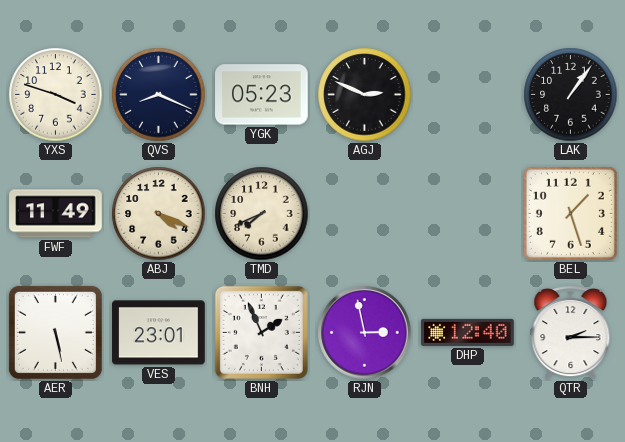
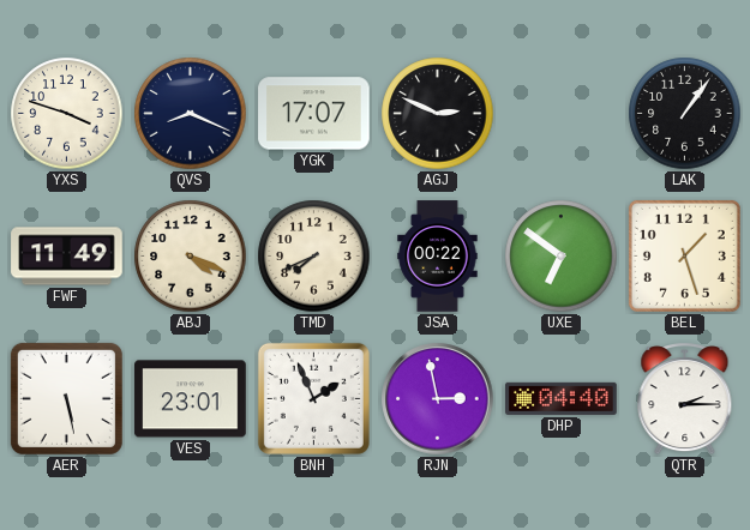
YGK: 05:23 -> 17:07 (314, 114)
JSA: none -> 00:22 (438, 257)
UXE: none -> 6:51 (562, 257)
DHP: 12:40 -> 04:40 (562, 398)
